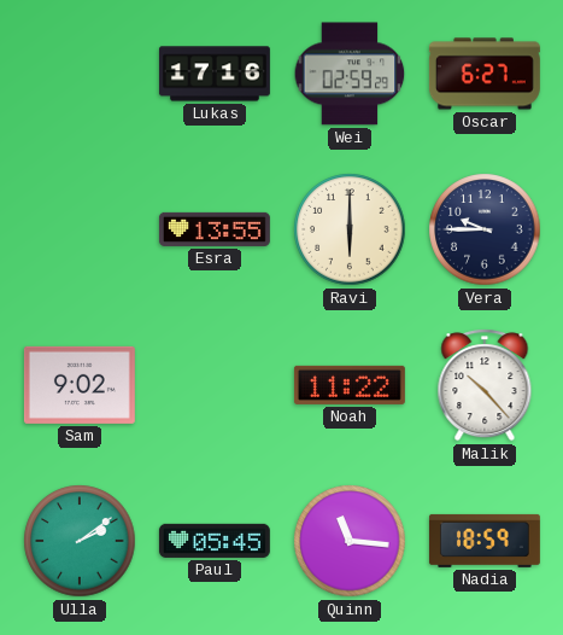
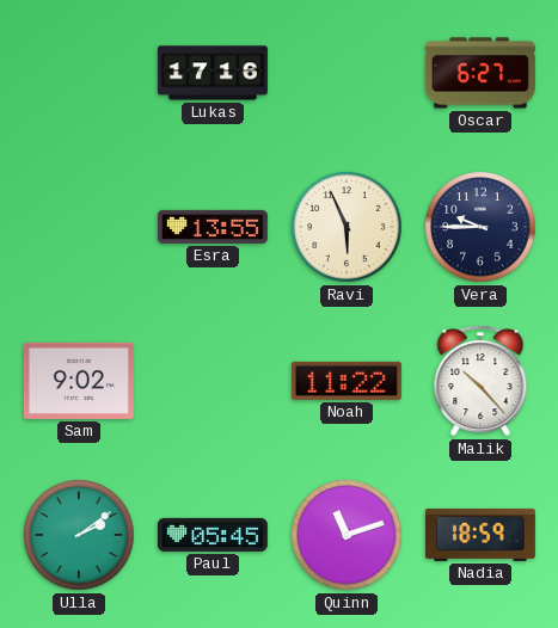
Wei: 02:59 -> none (350, 74)
Ravi: 6:00 -> 5:56 (347, 227)
Quinn: 11:16 -> 11:12 (347, 535)
